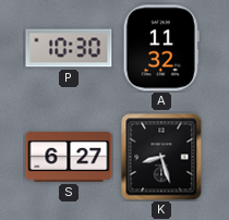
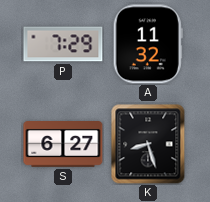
P: 10:30 -> 7:29 (63, 44)
